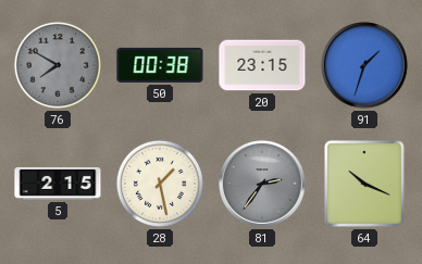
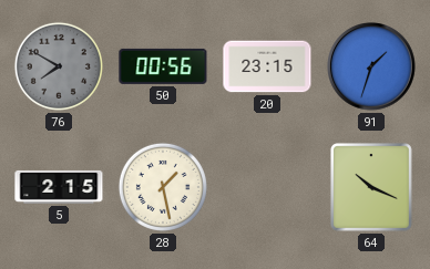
50: 00:38 -> 00:56 (163, 66)
81: 2:36 -> none (263, 185)
